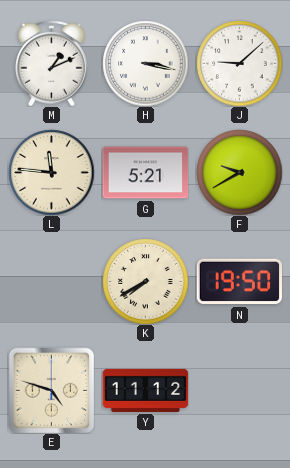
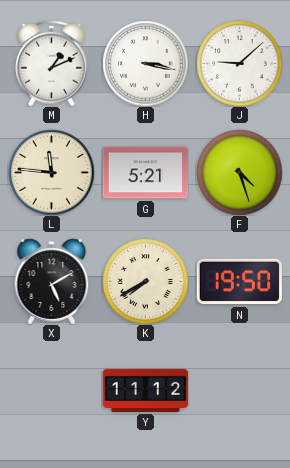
F: 9:40 -> 4:27 (239, 172)
X: none -> 5:10 (52, 281)
E: 4:48 -> none (51, 390)
